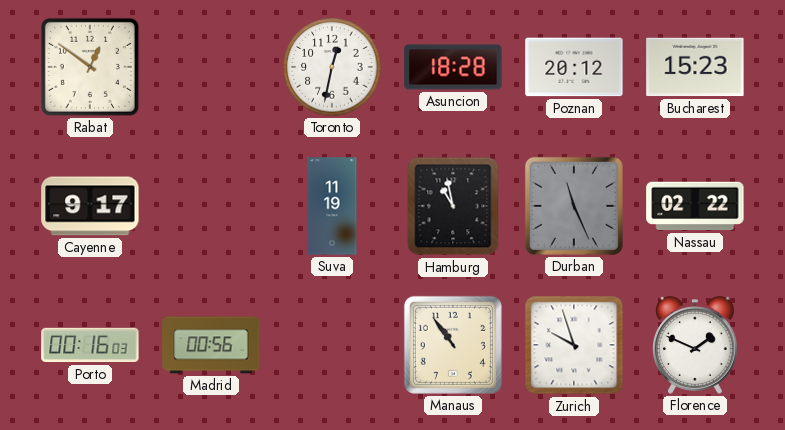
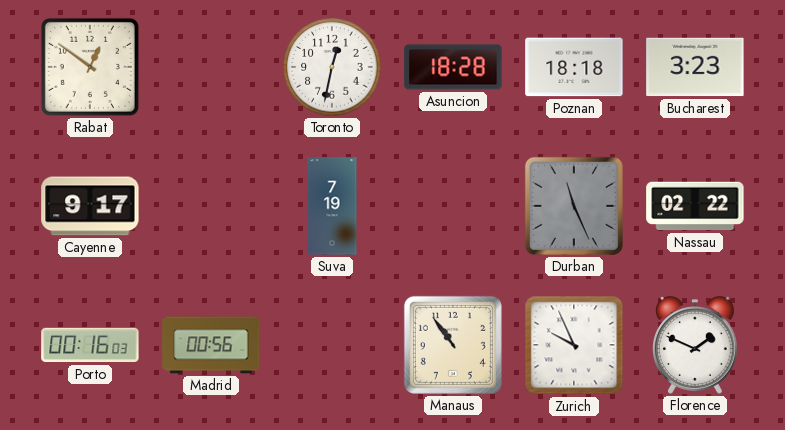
Poznan: 20:12 -> 18:18 (574, 67)
Bucharest: 15:23 -> 3:23 (695, 67)
Suva: 11:19 -> 7:19 (332, 206)
Hamburg: 10:58 -> none (453, 206)
Zurich: 9:57 -> 9:56 (574, 345)
